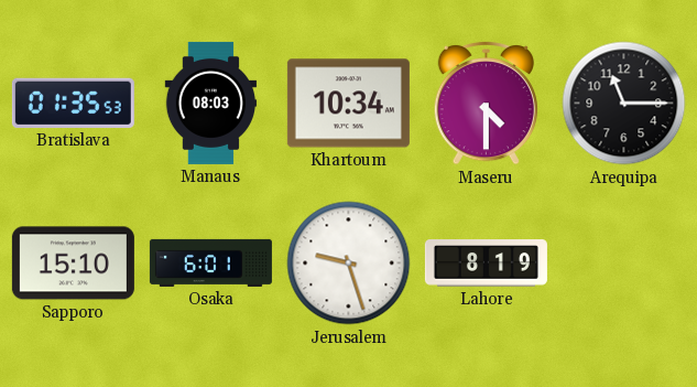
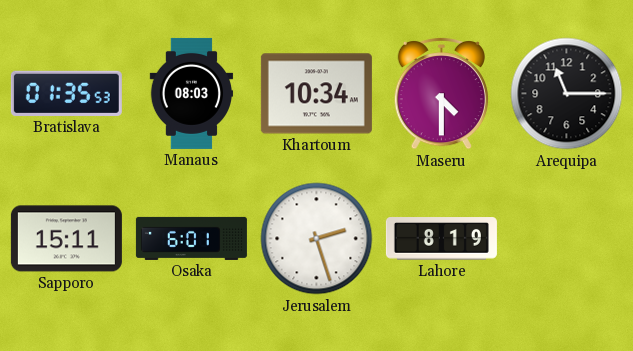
Sapporo: 15:10 -> 15:11 (66, 239)
Jerusalem: 9:27 -> 2:27 (317, 239)
